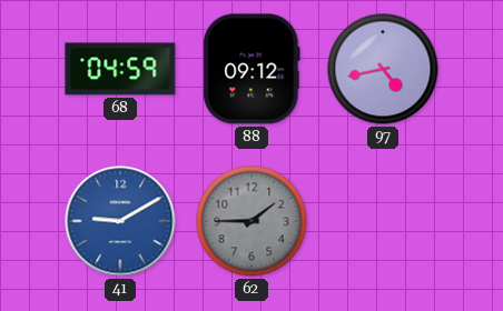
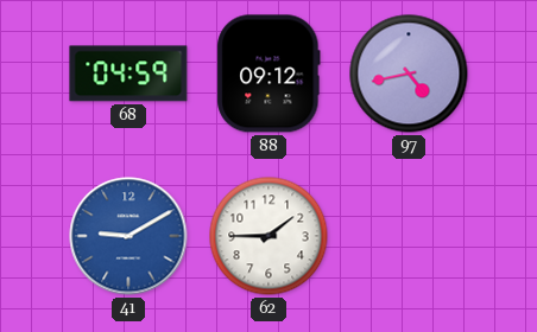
62 dial: grey -> white (268, 236)
